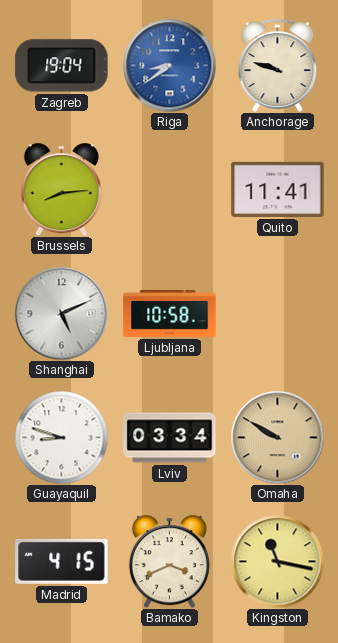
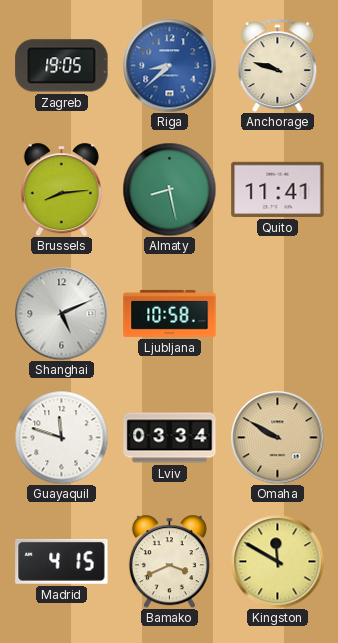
Zagreb: 19:04 -> 19:05 (62, 66)
Riga: 8:39 -> 8:38 (169, 65)
Almaty: none -> 8:28 (169, 189)
Guayaquil: 8:48 -> 11:48 (61, 437)
Kingston: 11:17 -> 11:50 (277, 561)
